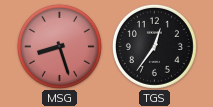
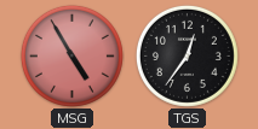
MSG: 8:27 -> 4:55 (71, 55)
